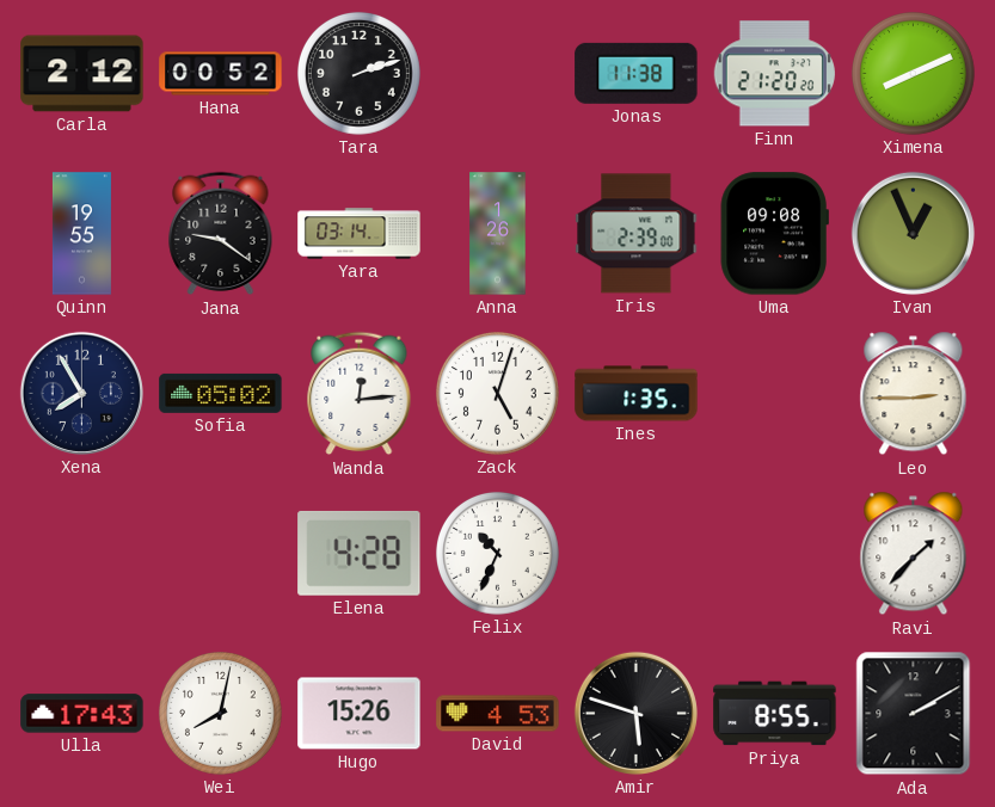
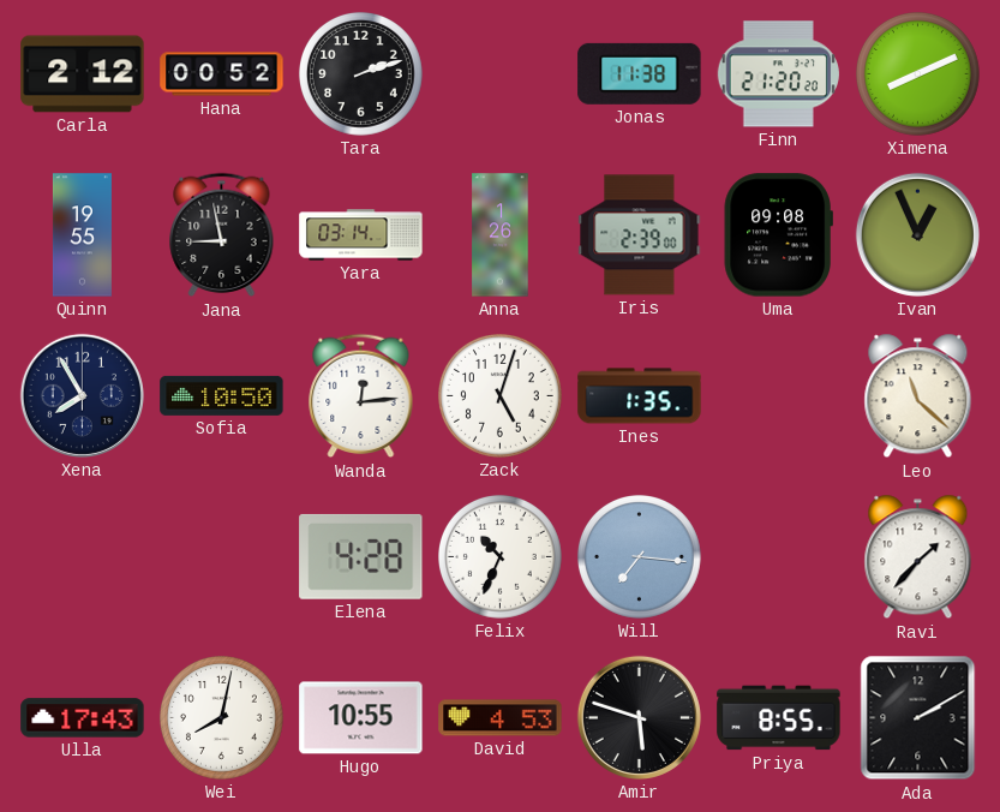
Jana: 9:21 -> 8:58 (222, 235)
Sofia: 05:02 -> 10:50 (222, 395)
Leo: 2:45 -> 11:22 (918, 396)
Will: none -> 7:16 (639, 556)
Hugo: 15:26 -> 10:55 (361, 718)
